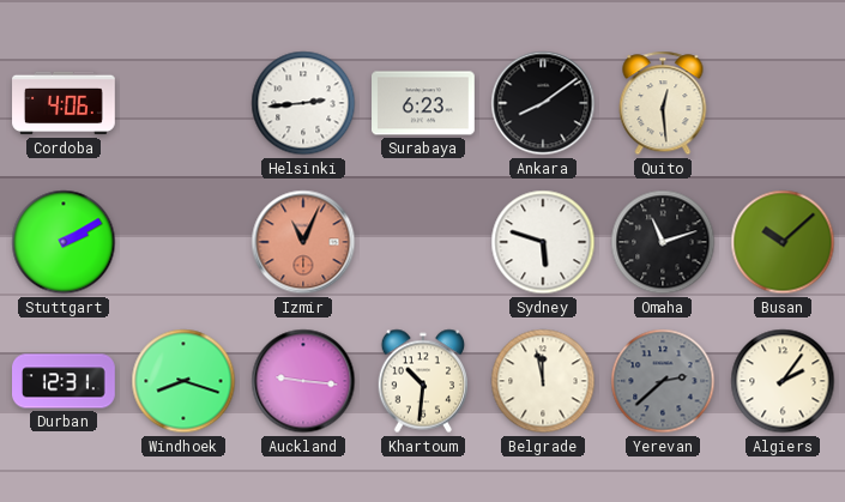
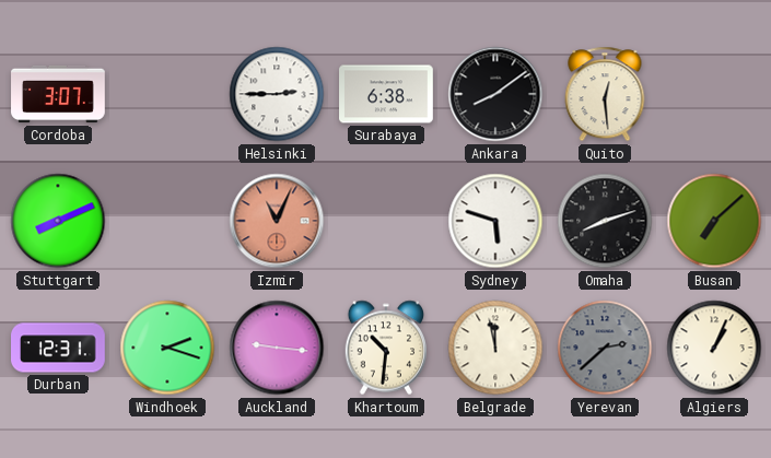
Cordoba: 4:06 -> 3:07 (58, 94)
Helsinki: 2:44 -> 2:45 (277, 94)
Surabaya: 6:23 -> 6:38 (387, 94)
Stuttgart: 2:10 -> 8:11 (58, 221)
Omaha: 11:12 -> 8:12 (605, 221)
Busan: 10:08 -> 7:08 (714, 221)
Windhoek: 8:18 -> 2:18 (167, 348)
Algiers: 2:06 -> 1:04 (714, 348)
